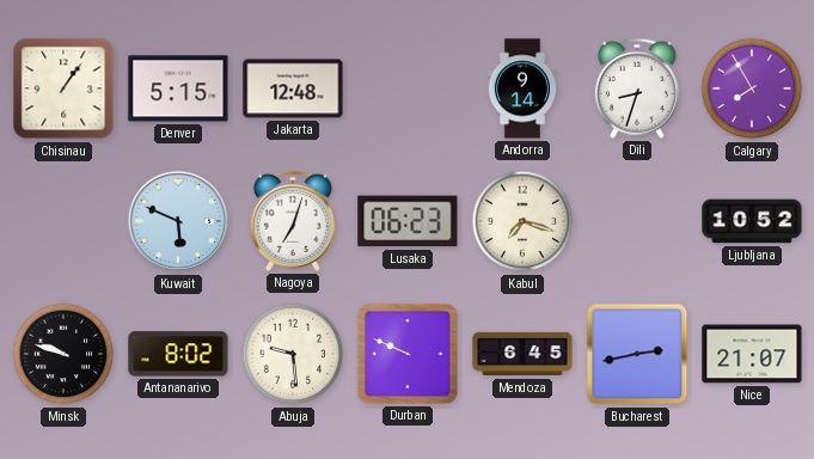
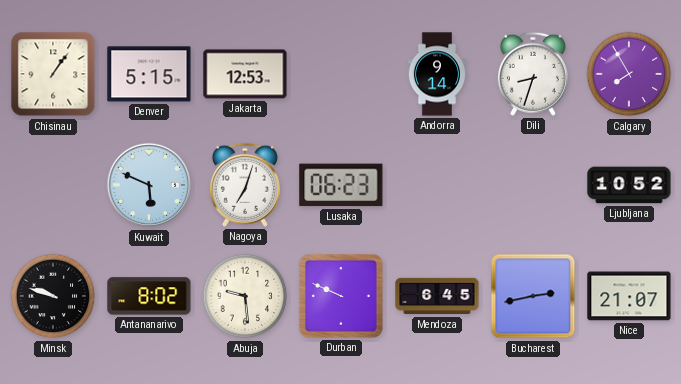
Jakarta: 12:48 -> 12:53 (245, 74)
Kabul: 7:18 -> none (522, 221)
